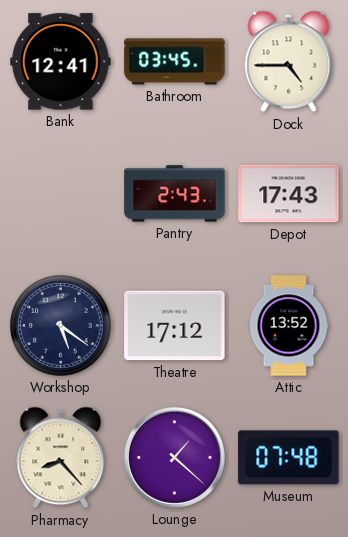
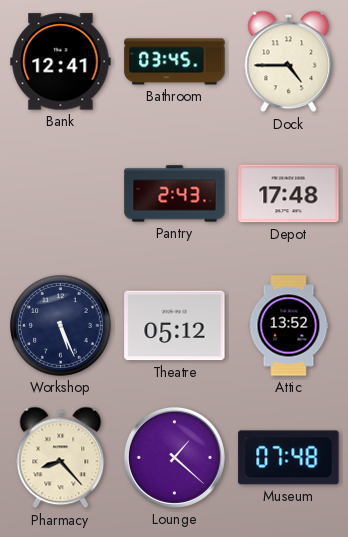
Depot: 17:43 -> 17:48 (289, 194)
Workshop: 5:21 -> 5:26 (61, 326)
Theatre: 17:12 -> 05:12 (175, 326)
